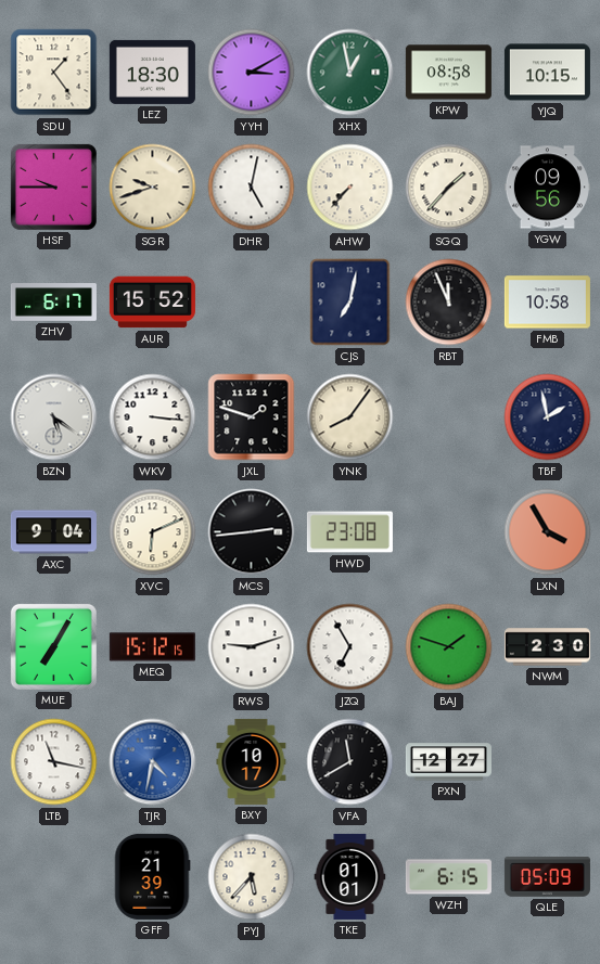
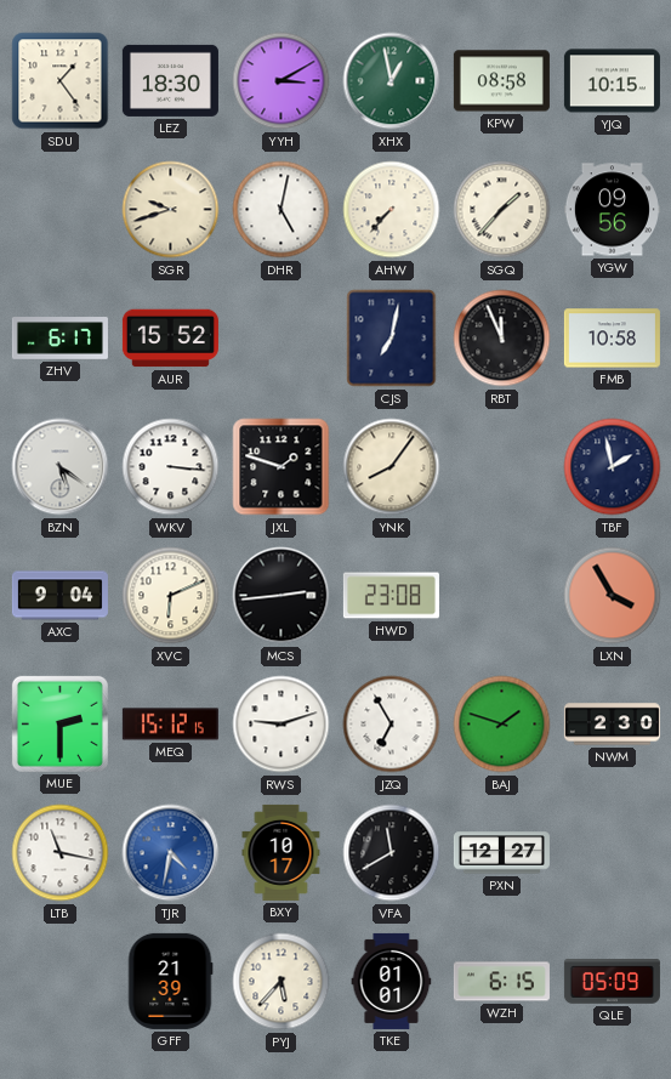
HSF: 9:45 -> none (53, 187)
MUE: 7:05 -> 2:30 (59, 723)
